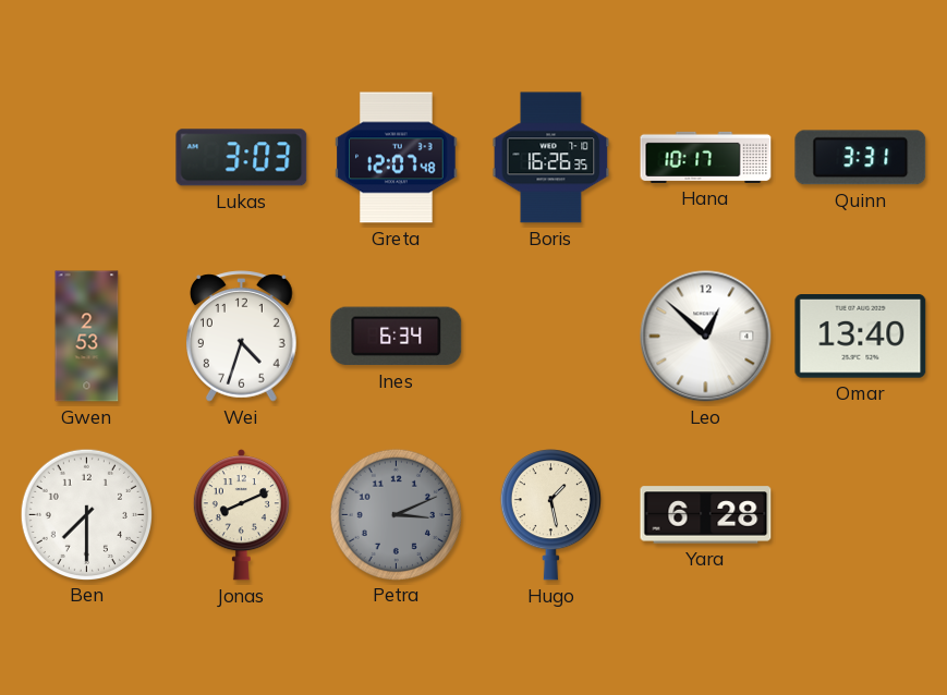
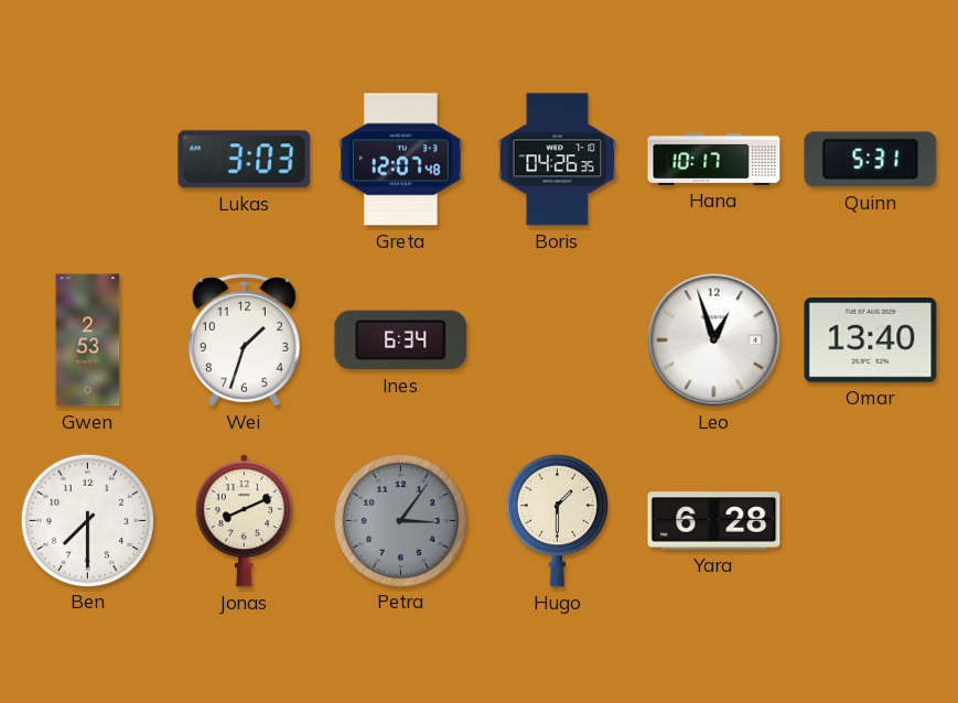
Boris: 16:26 -> 04:26 (558, 160)
Quinn: 3:31 -> 5:31 (871, 160)
Wei: 4:33 -> 1:33 (245, 340)
Leo: 12:52 -> 12:57 (714, 340)
Petra: 3:11 -> 3:06 (400, 520)
Hugo: 1:28 -> 1:30 (557, 521)
